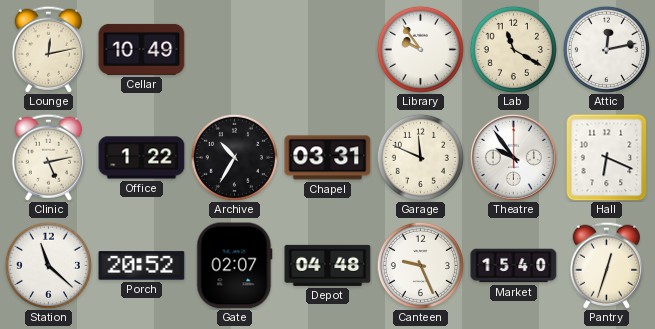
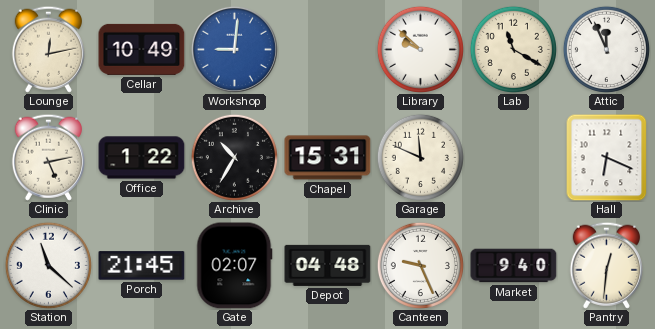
Workshop: none -> 9:01 (234, 49)
Library: 9:54 -> 9:52 (420, 49)
Attic: 12:13 -> 11:56 (606, 49)
Chapel: 03:31 -> 15:31 (328, 158)
Theatre: 9:54 -> none (513, 157)
Porch: 20:52 -> 21:45 (142, 266)
Market: 15:40 -> 9:40 (514, 266)
Pantry: 12:33 -> 12:31 (606, 265)
